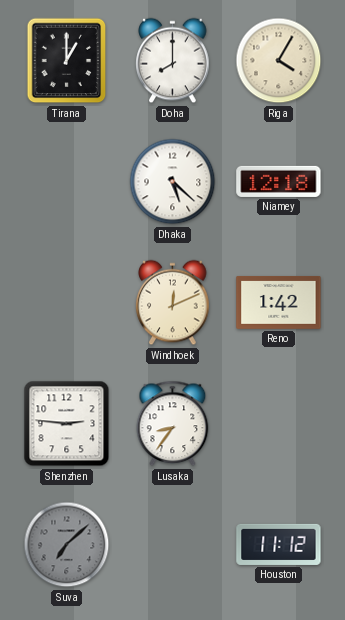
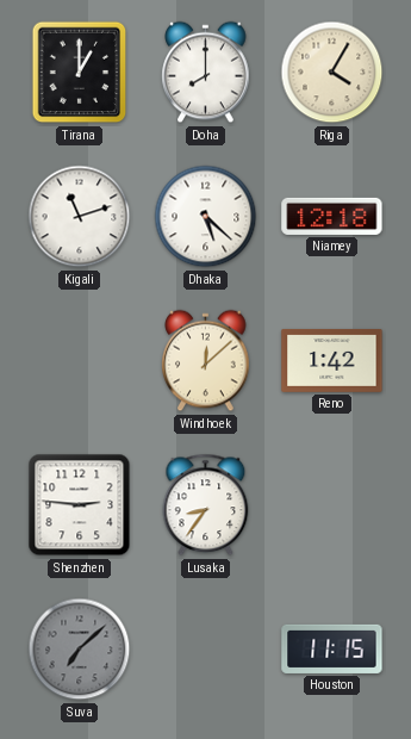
Kigali: none -> 11:12 (80, 217)
Windhoek: 12:11 -> 12:08 (206, 361)
Houston: 11:12 -> 11:15 (332, 648)
